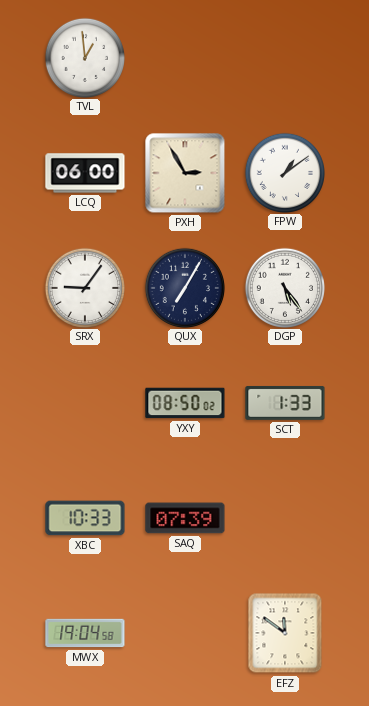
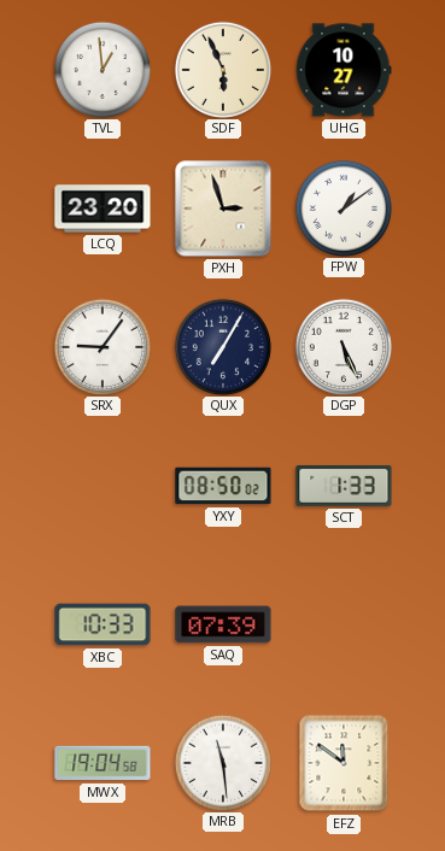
SDF: none -> 5:56 (222, 69)
UHG: none -> 10:27 (344, 70)
LCQ: 06:00 -> 23:20 (103, 209)
PXH: 2:55 -> 2:57 (223, 209)
DGP: 5:24 -> 5:26 (342, 346)
MRB: none -> 11:29 (222, 762)
